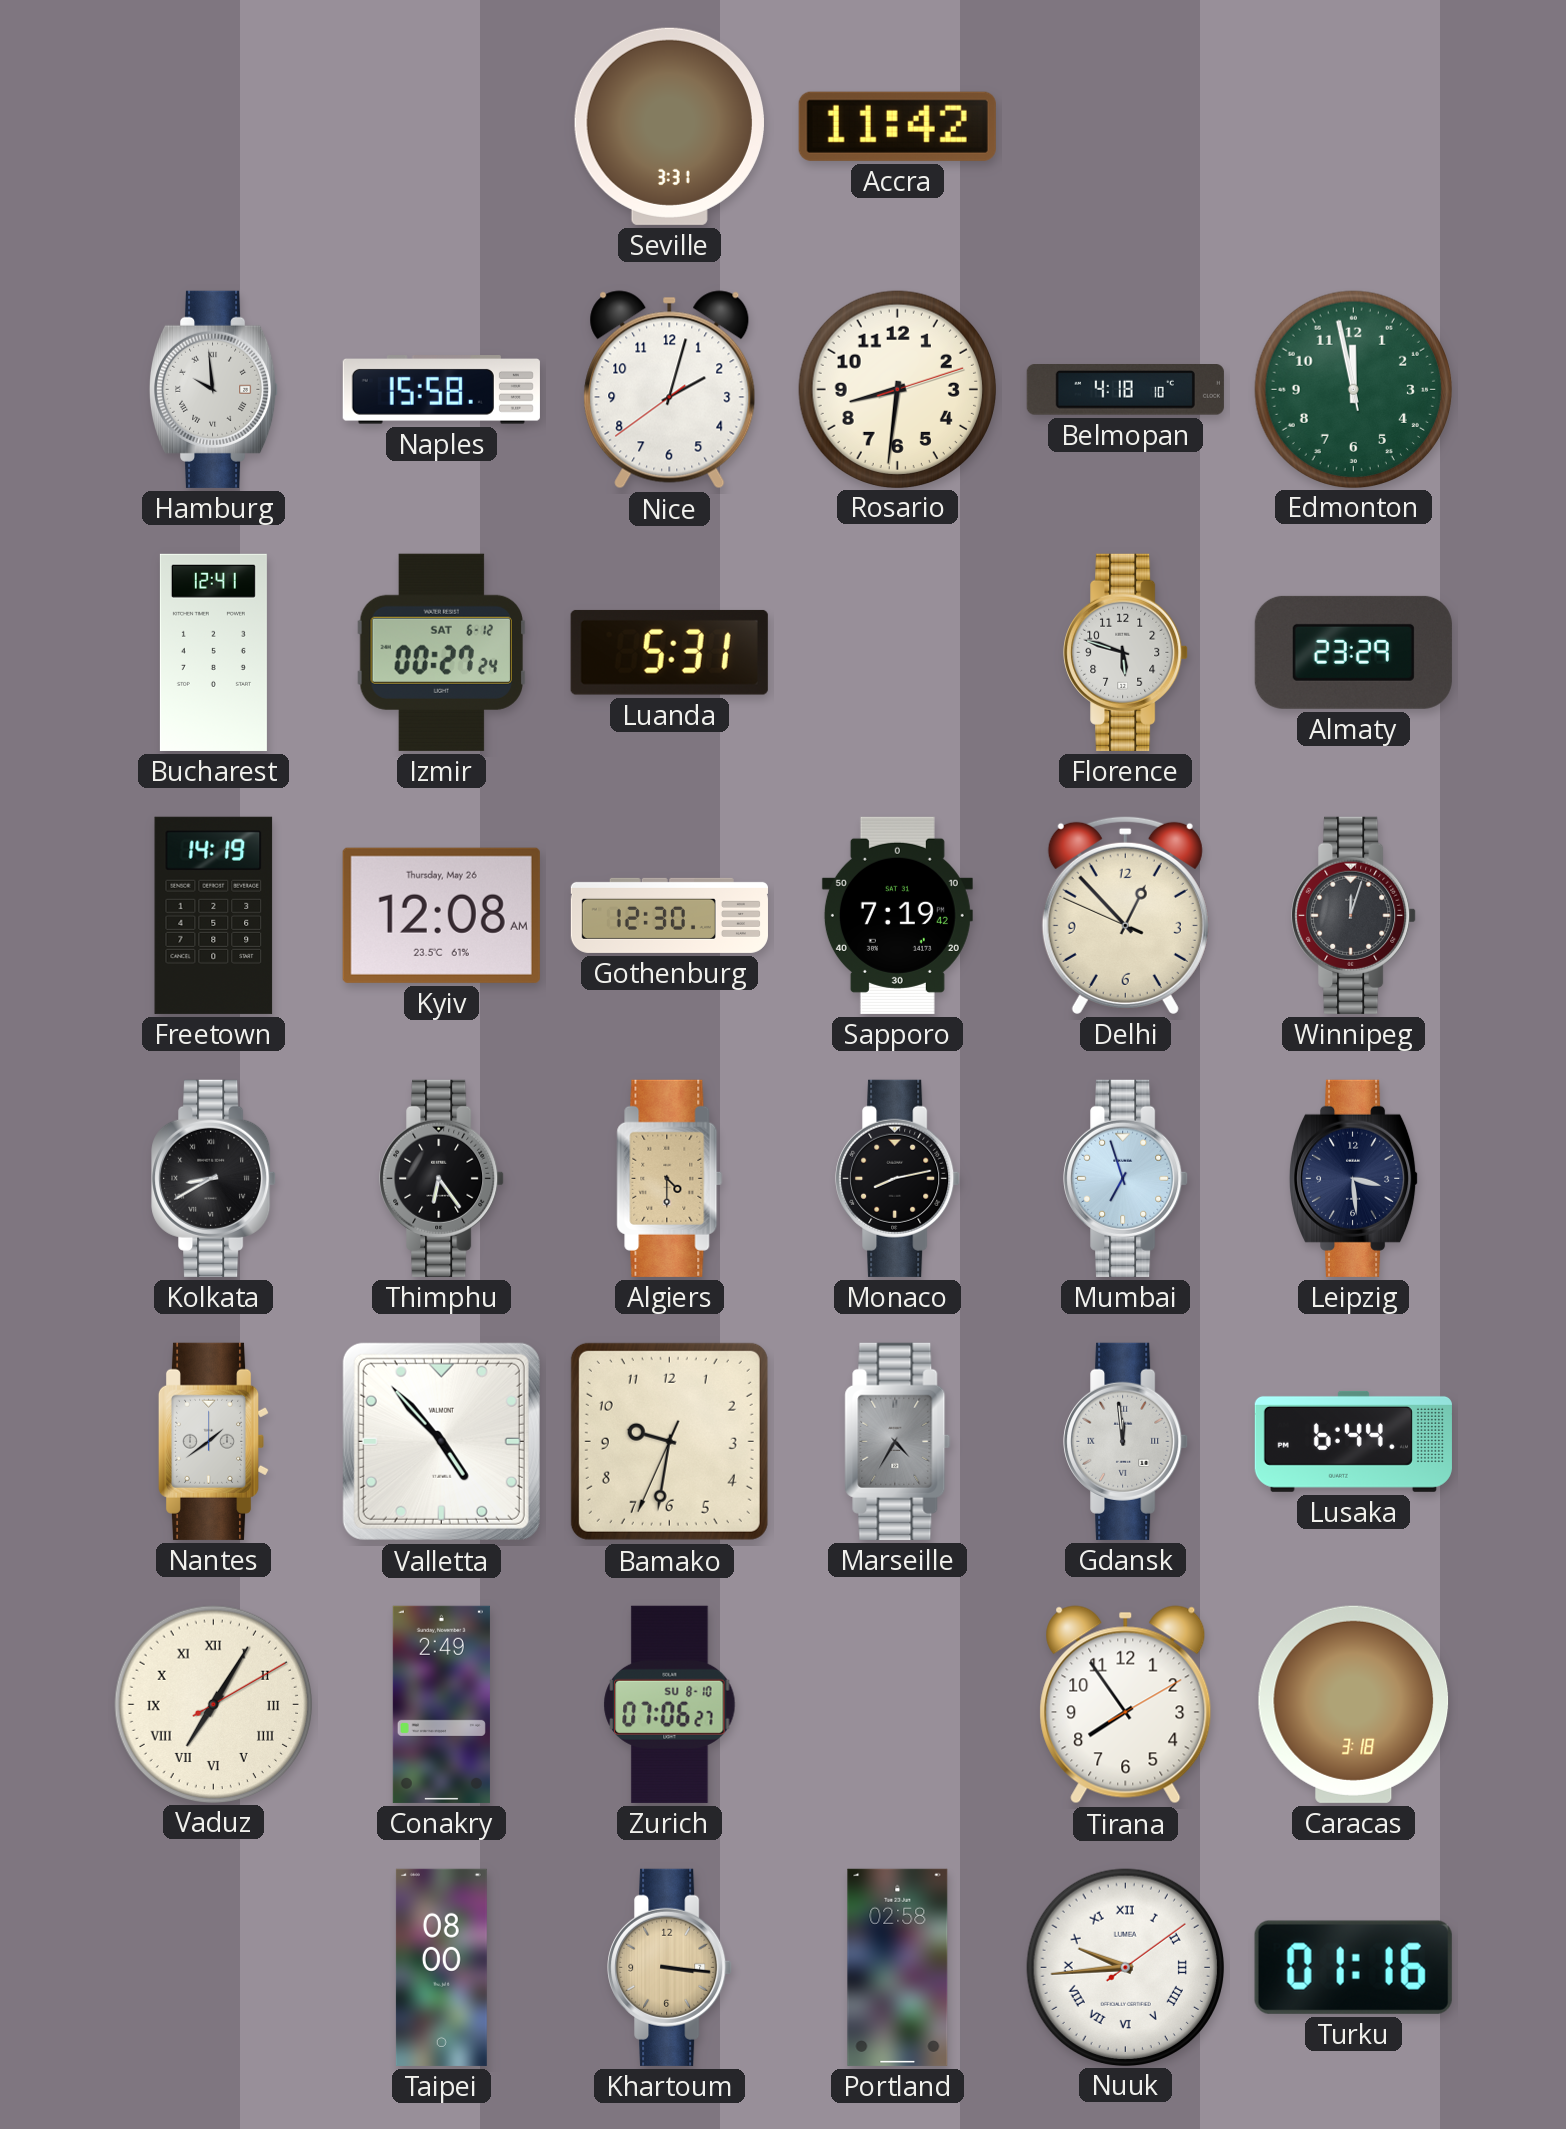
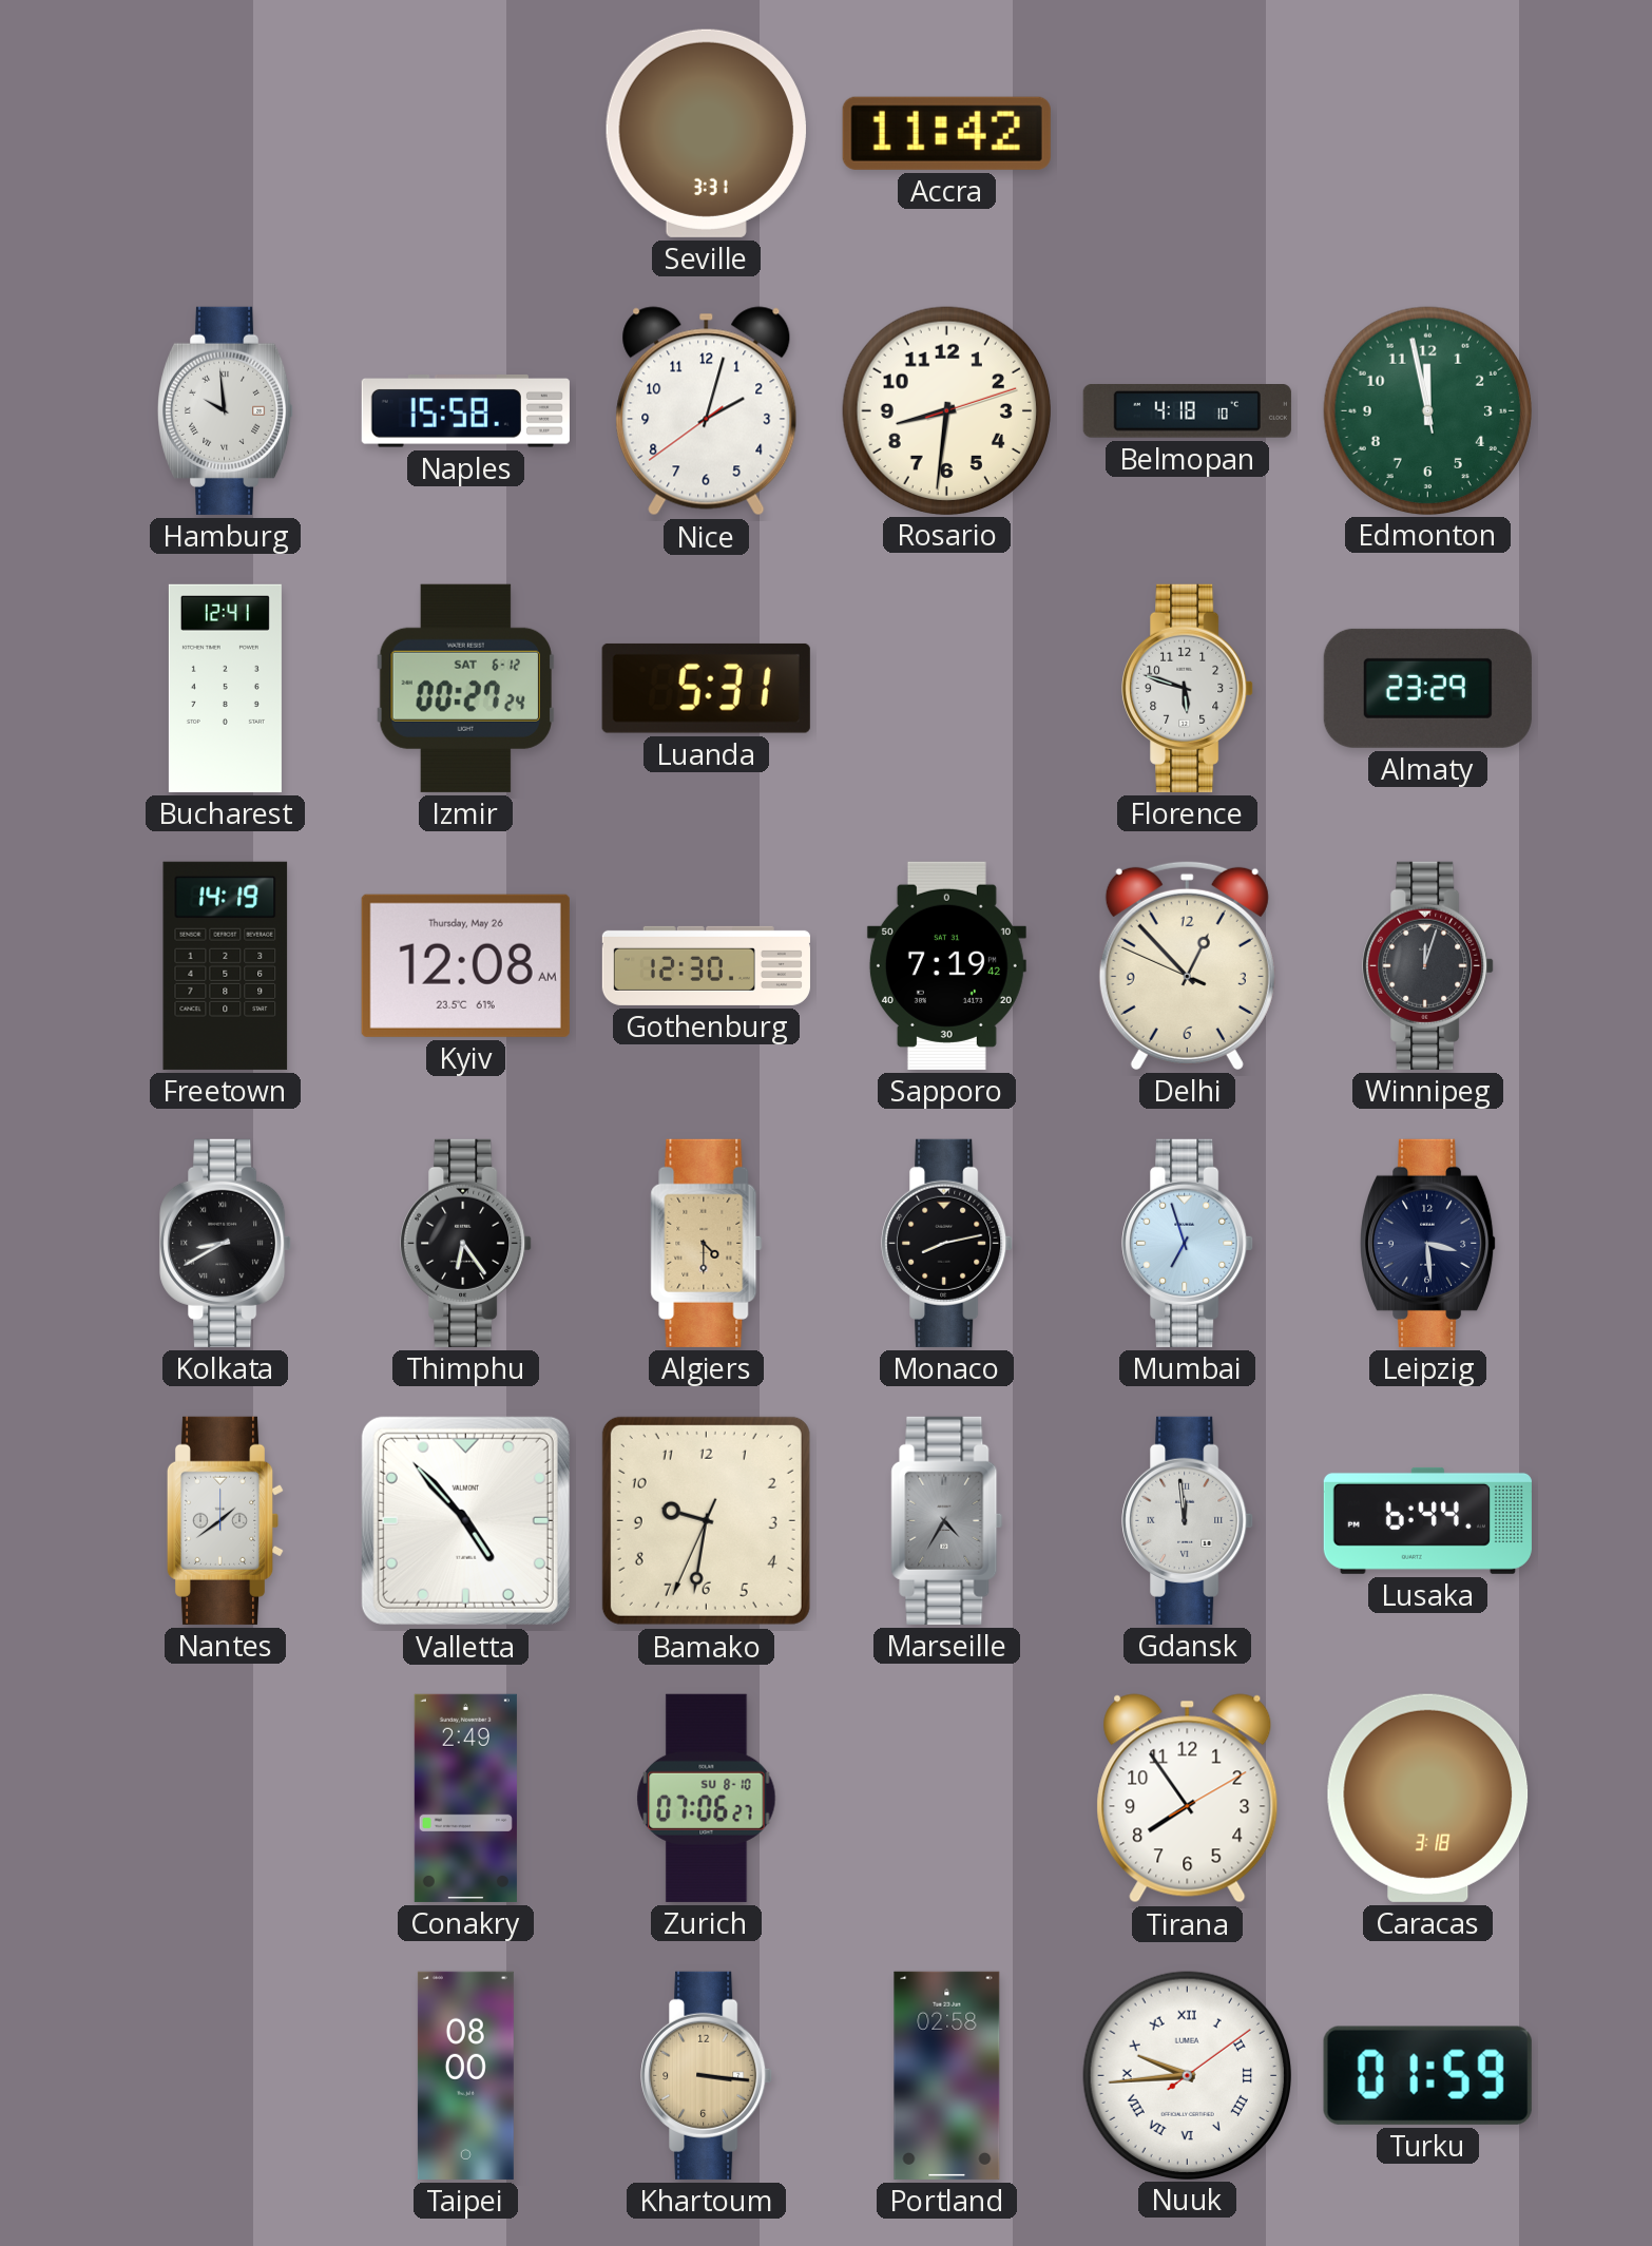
Vaduz: 7:05 -> none (213, 1704)
Turku: 01:16 -> 01:59 (1427, 2075)
